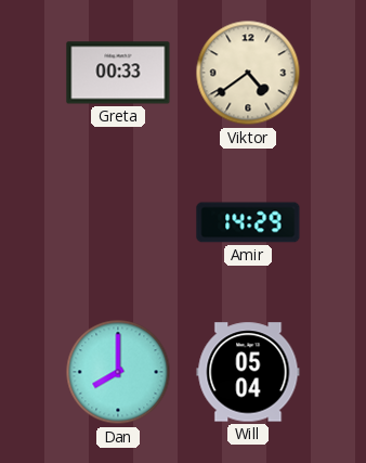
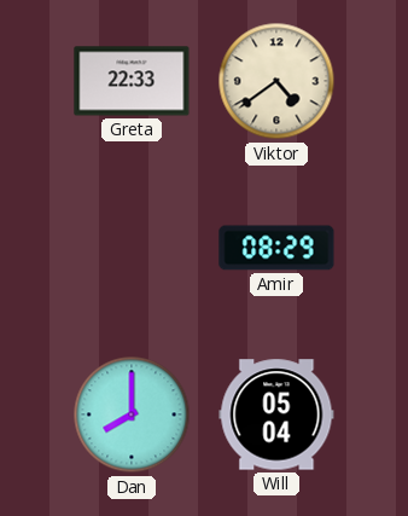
Greta: 00:33 -> 22:33 (132, 81)
Amir: 14:29 -> 08:29 (276, 248)
